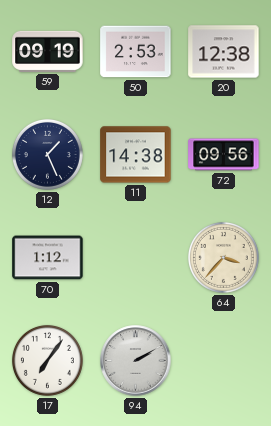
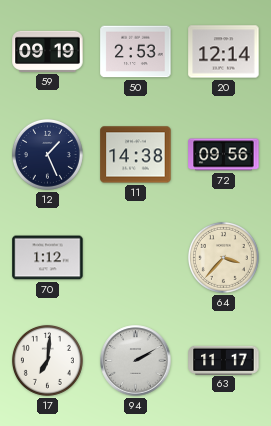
20: 12:38 -> 12:14 (224, 52)
17: 7:06 -> 7:01 (47, 360)
63: none -> 11:17 (224, 360)
